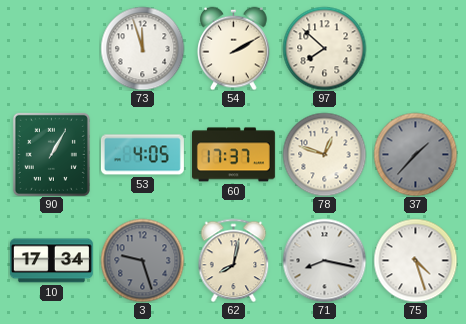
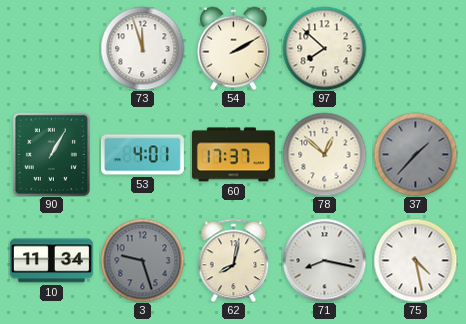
53: 4:05 -> 4:01 (142, 155)
78: 12:48 -> 12:52 (324, 154)
10: 17:34 -> 11:34 (51, 261)
75: 4:27 -> 4:28 (415, 260)
